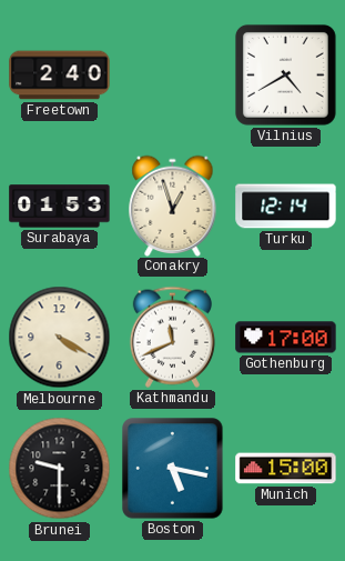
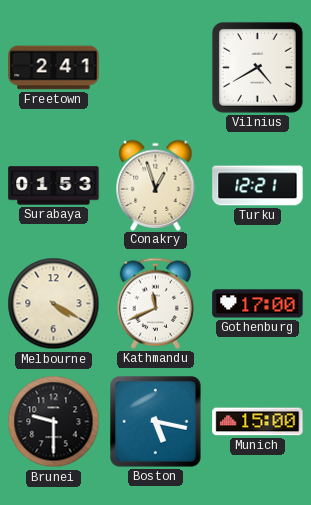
Freetown: 2:40 -> 2:41 (54, 68)
Turku: 12:14 -> 12:21 (258, 186)
